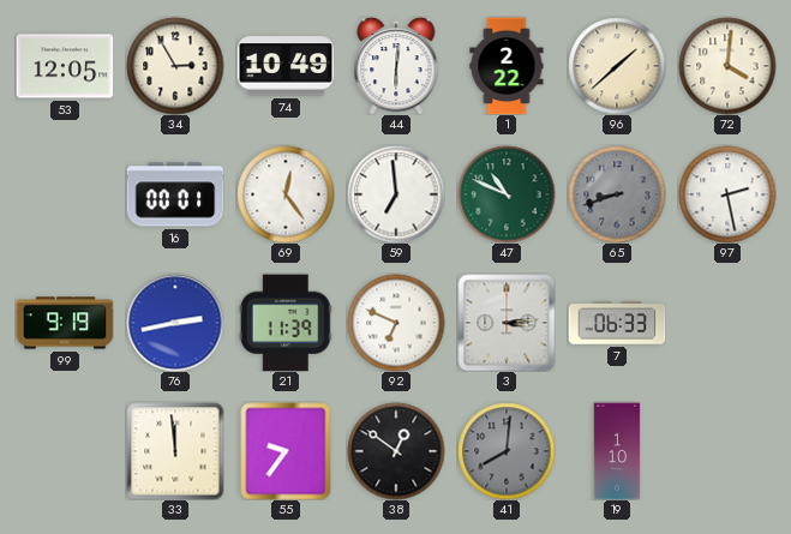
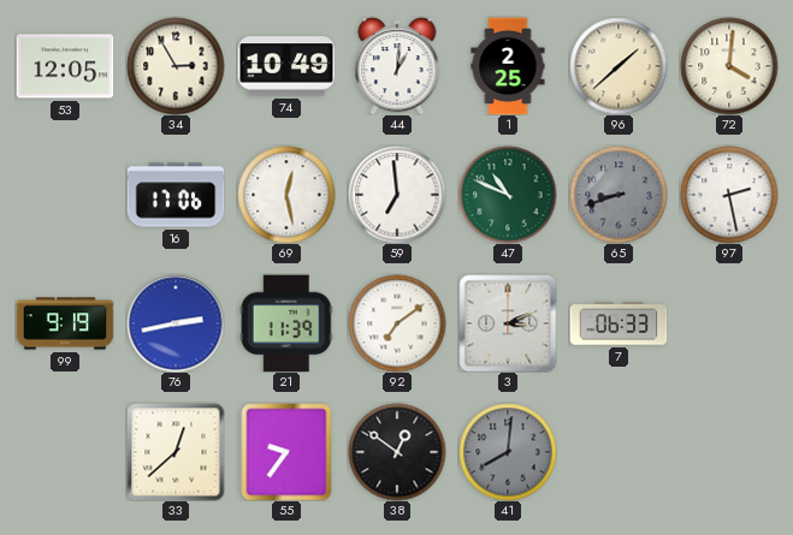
44: 6:01 -> 1:01 (397, 66)
1: 2:22 -> 2:25 (508, 66)
16: 00:01 -> 17:06 (176, 195)
69: 12:24 -> 12:28 (286, 195)
92: 6:49 -> 7:09 (397, 323)
3: 3:14 -> 3:11 (508, 323)
33: 11:59 -> 12:38 (176, 452)
19: 1:10 -> none (617, 451)
